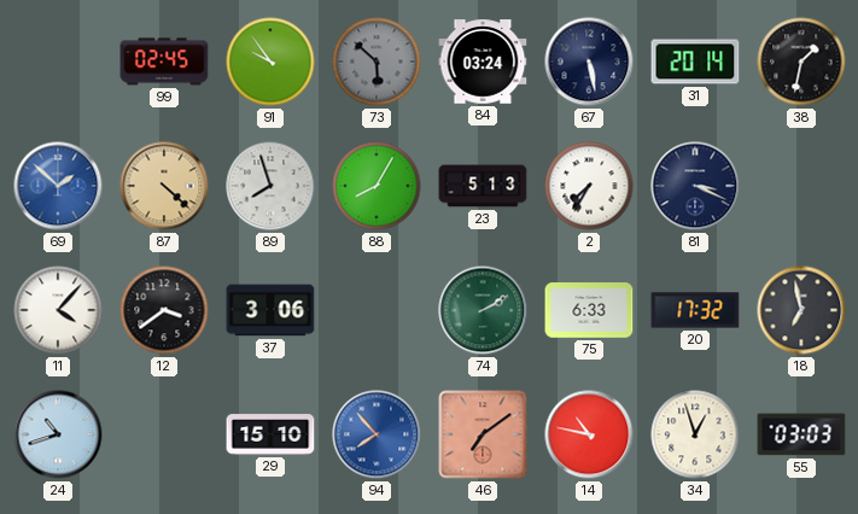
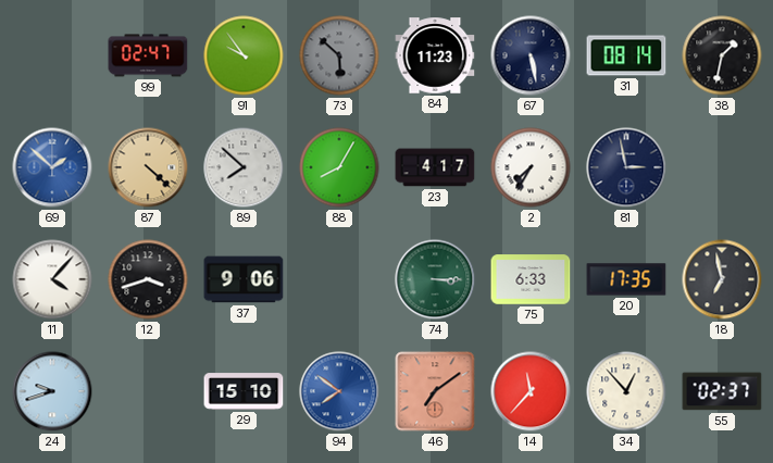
99: 02:45 -> 02:47 (148, 55)
84: 03:24 -> 11:23 (435, 55)
31: 20:14 -> 08:14 (626, 55)
89: 7:57 -> 7:52 (244, 167)
23: 5:13 -> 4:17 (435, 167)
81: 3:19 -> 2:58 (626, 167)
12: 3:39 -> 3:42 (148, 279)
37: 3:06 -> 9:06 (244, 279)
74: 2:10 -> 3:15 (435, 279)
20: 17:32 -> 17:35 (626, 279)
24: 10:42 -> 9:42 (52, 391)
94: 7:53 -> 7:51 (339, 391)
14: 10:47 -> 11:37 (531, 391)
34: 12:57 -> 12:53 (626, 391)
55: 03:03 -> 02:37 (722, 391)
